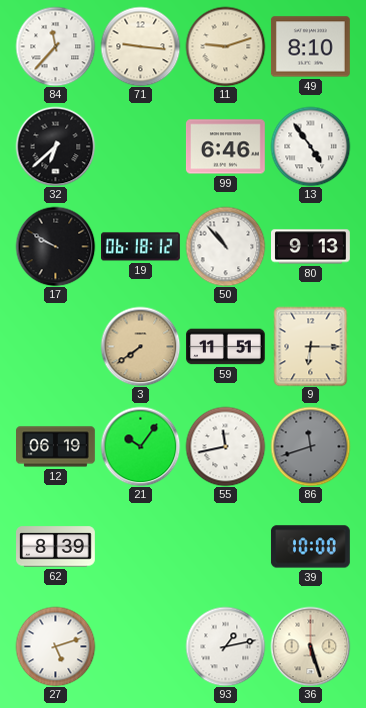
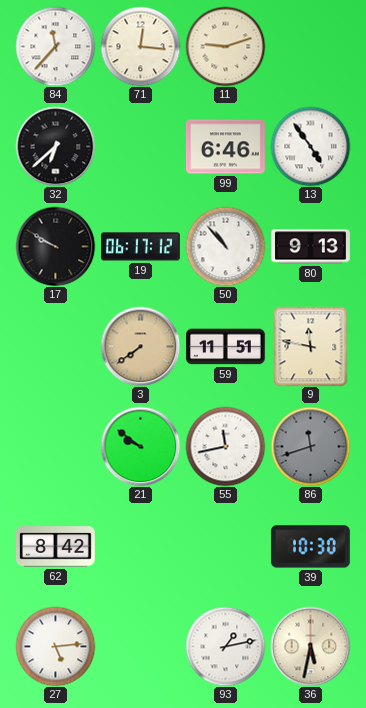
71: 9:16 -> 12:16 (140, 46)
49: 8:10 -> none (310, 47)
19: 06:18 -> 06:17 (141, 247)
9: 6:15 -> 11:47 (311, 346)
12: 06:19 -> none (56, 447)
21: 10:06 -> 9:51 (140, 446)
62: 8:39 -> 8:42 (56, 547)
39: 10:00 -> 10:30 (310, 547)
27: 5:12 -> 5:14 (55, 646)
36: 5:27 -> 5:32 (310, 646)
